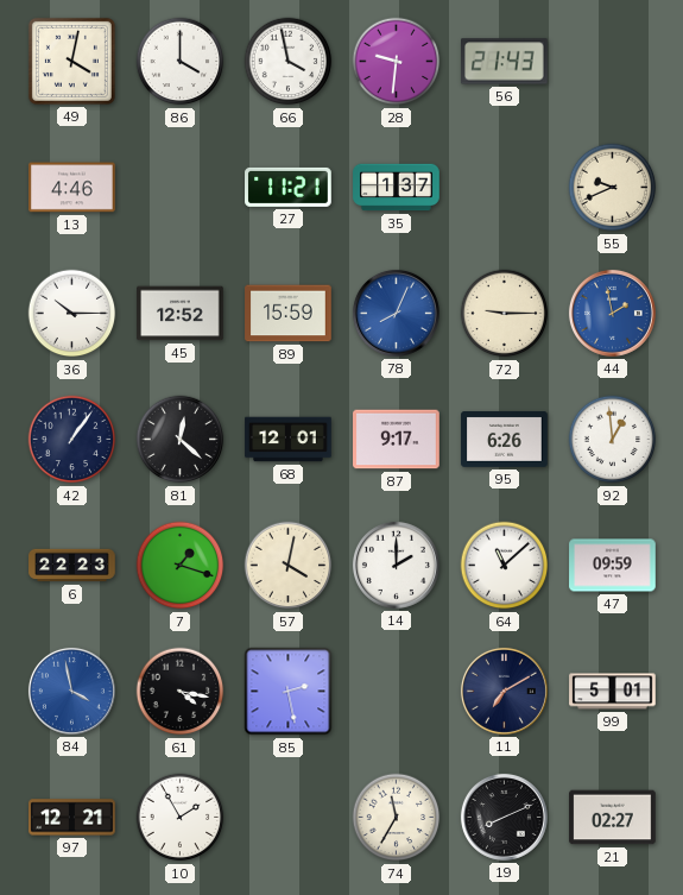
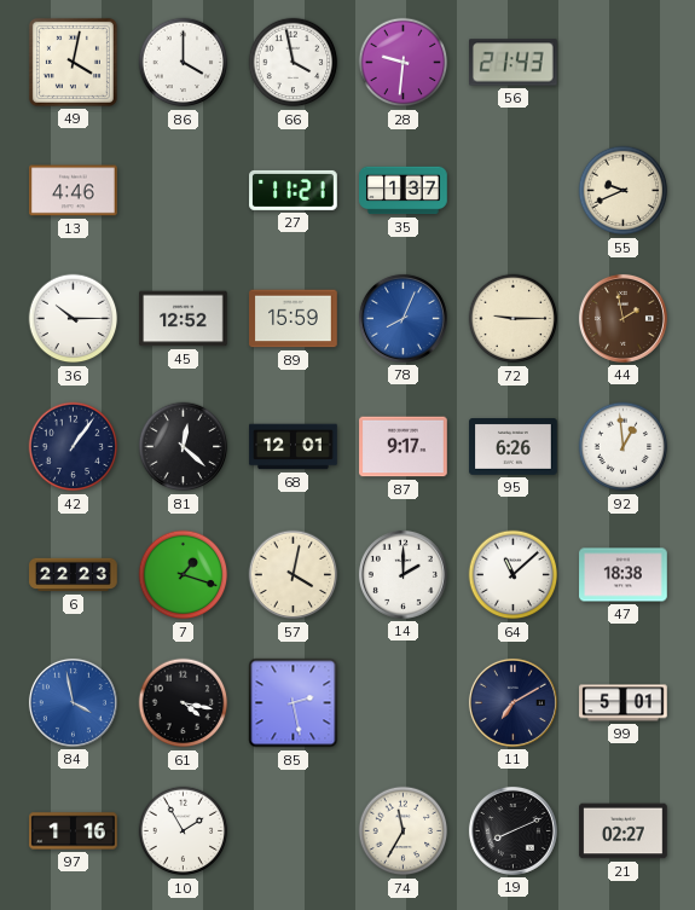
44 dial: blue -> brown (622, 318)
47: 09:59 -> 18:38 (624, 575)
97: 12:21 -> 1:16 (74, 831)
